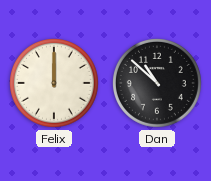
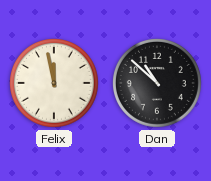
Felix: 12:00 -> 11:58 (55, 84)
